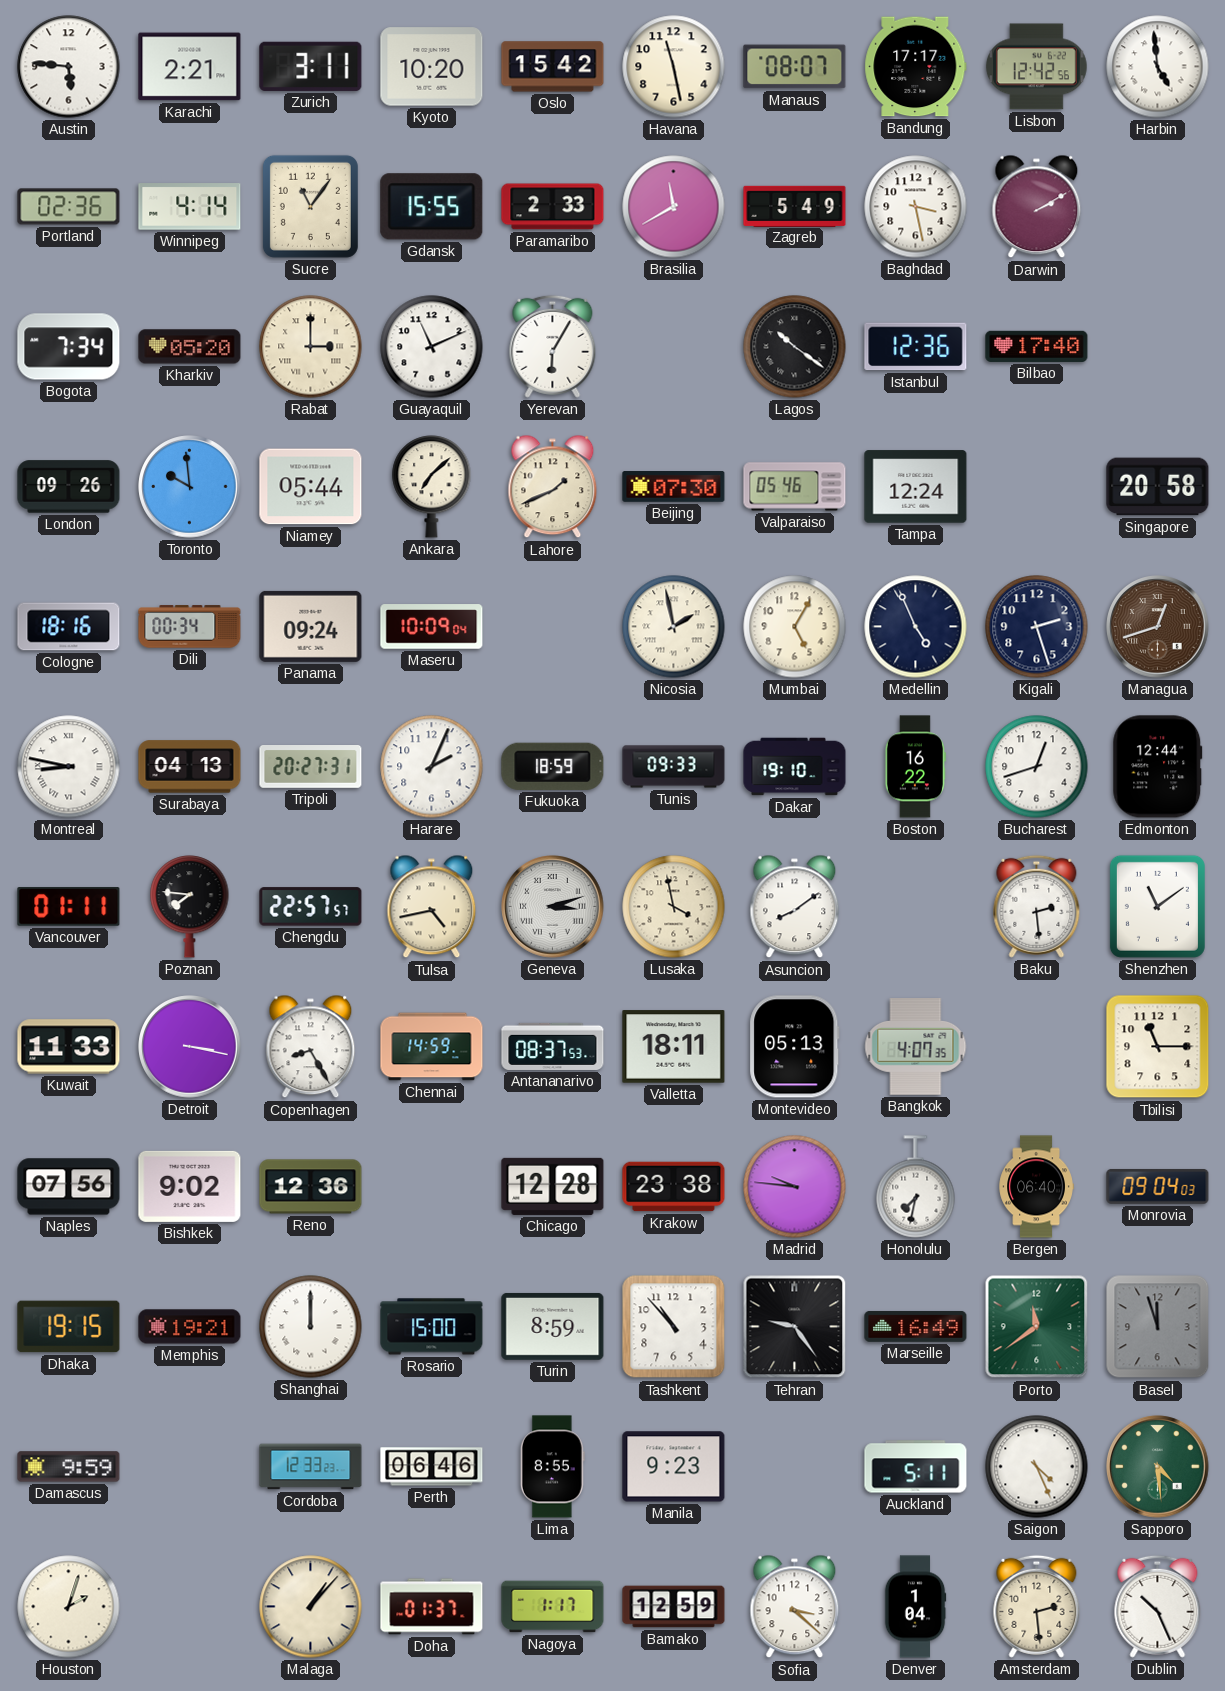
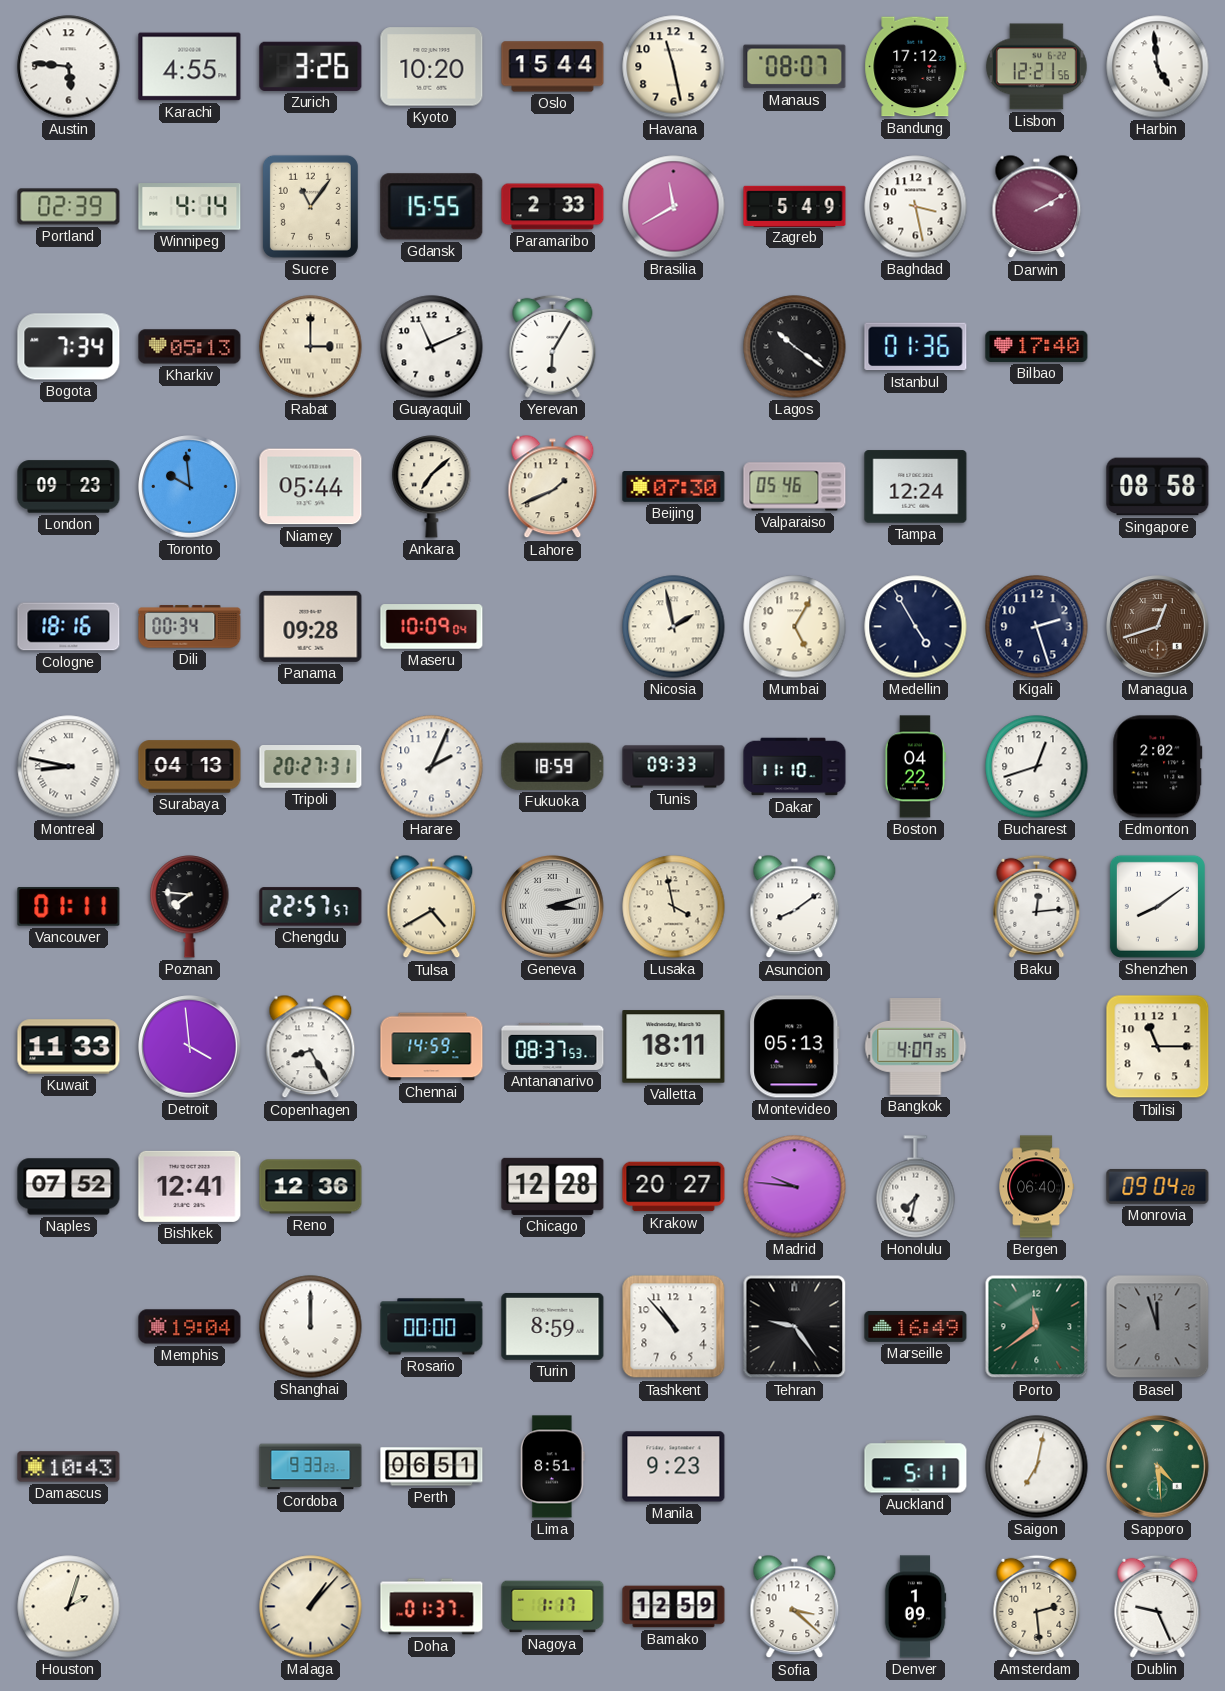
Karachi: 2:21 -> 4:55 (190, 67)
Zurich: 3:11 -> 3:26 (311, 66)
Oslo: 15:42 -> 15:44 (553, 67)
Bandung: 17:17 -> 17:12 (916, 67)
Lisbon: 12:42 -> 12:21 (1036, 67)
Portland: 02:36 -> 02:39 (69, 207)
Kharkiv: 05:20 -> 05:13 (190, 347)
Istanbul: 12:36 -> 01:36 (916, 347)
London: 09:26 -> 09:23 (69, 487)
Singapore: 20:58 -> 08:58 (1158, 487)
Panama: 09:24 -> 09:28 (311, 626)
Medellin: 4:56 -> 4:55 (916, 627)
Dakar: 19:10 -> 11:10 (795, 767)
Boston: 16:22 -> 04:22 (915, 767)
Edmonton: 12:44 -> 2:02 (1158, 767)
Tulsa: 4:43 -> 4:40 (432, 907)
Baku: 2:29 -> 12:14 (1037, 906)
Shenzhen: 11:09 -> 8:09 (1157, 906)
Detroit: 3:17 -> 3:59 (190, 1047)
Naples: 07:56 -> 07:52 (69, 1187)
Bishkek: 9:02 -> 12:41 (190, 1186)
Krakow: 23:38 -> 20:27 (674, 1187)
Monrovia: 09:04:03 -> 09:04:28 (1158, 1186)
Dhaka: 19:15 -> none (69, 1327)
Memphis: 19:21 -> 19:04 (190, 1327)
Rosario: 15:00 -> 00:00 (432, 1327)
Damascus: 9:59 -> 10:43 (69, 1467)
Cordoba: 12:33 -> 9:33 (311, 1467)
Perth: 06:46 -> 06:51 (432, 1467)
Lima: 8:55 -> 8:51 (552, 1467)
Saigon: 4:26 -> 7:02 (1037, 1467)
Denver: 1:04 -> 1:09 (915, 1607)
Dublin: 10:26 -> 9:26 (1158, 1606)
